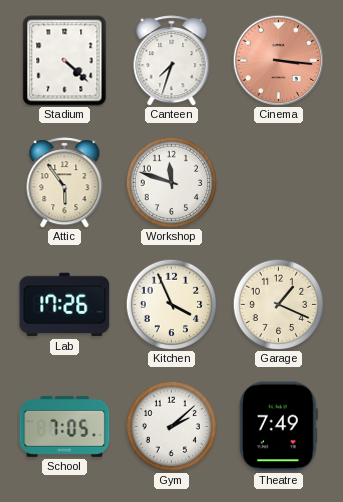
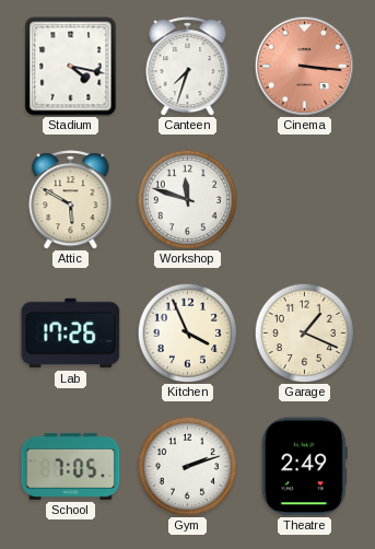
Stadium: 4:22 -> 4:17 (71, 67)
Attic: 5:54 -> 5:50 (71, 200)
Gym: 2:08 -> 2:12 (187, 466)
Theatre: 7:49 -> 2:49 (304, 467)
